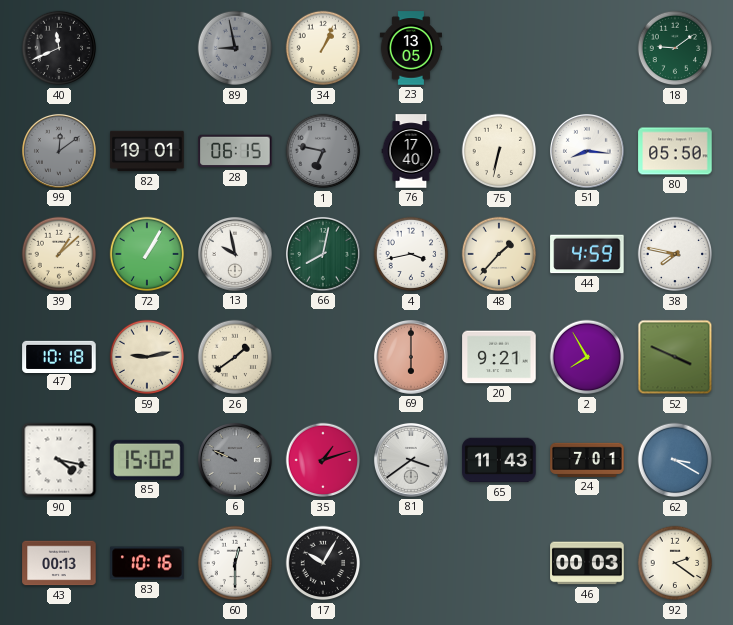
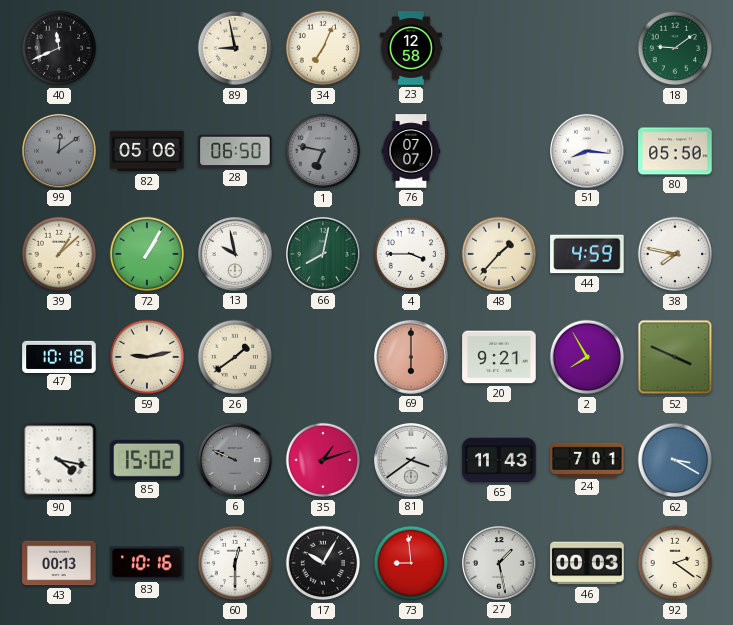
89 dial: grey -> cream (235, 48)
34: 1:04 -> 7:04 (323, 48)
23: 13:05 -> 12:58 (410, 48)
82: 19:01 -> 05:06 (147, 151)
28: 06:15 -> 06:50 (235, 151)
76: 17:40 -> 07:07 (411, 151)
75: 6:32 -> none (499, 151)
4: 3:43 -> 3:45 (411, 254)
73: none -> 8:59 (411, 563)
27: none -> 1:28 (499, 563)
